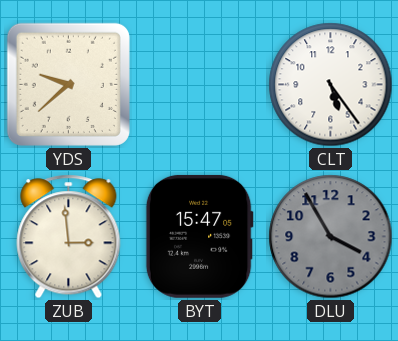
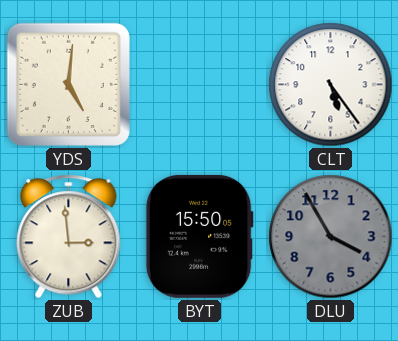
YDS: 9:38 -> 5:01 (68, 84)
BYT: 15:47 -> 15:50 (199, 236)
